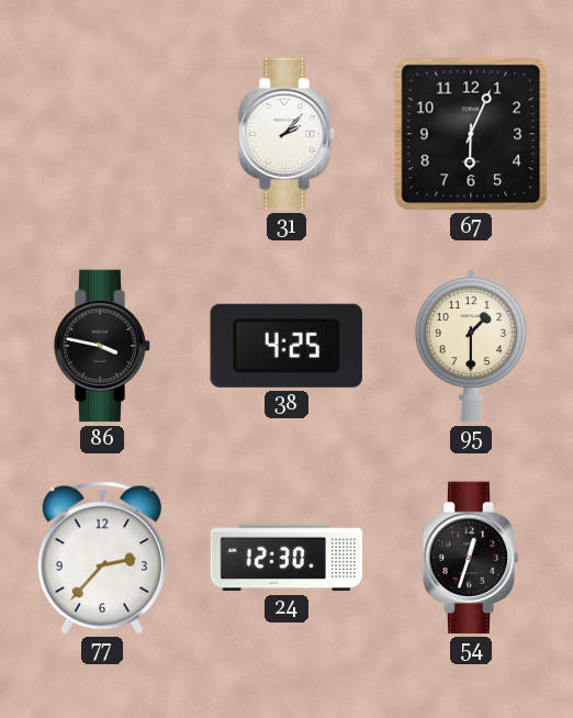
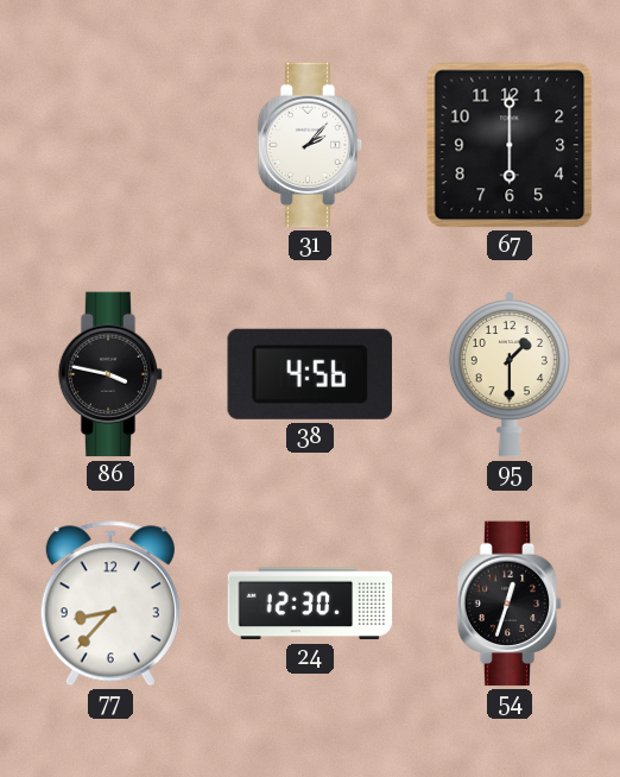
67: 6:04 -> 6:00 (510, 145)
38: 4:25 -> 4:56 (310, 374)
77: 2:37 -> 8:37 (110, 604)
